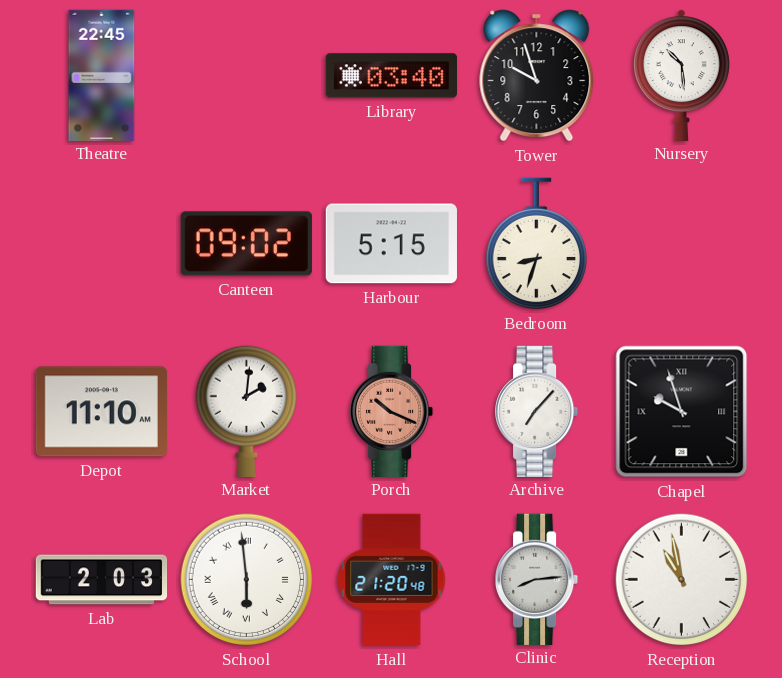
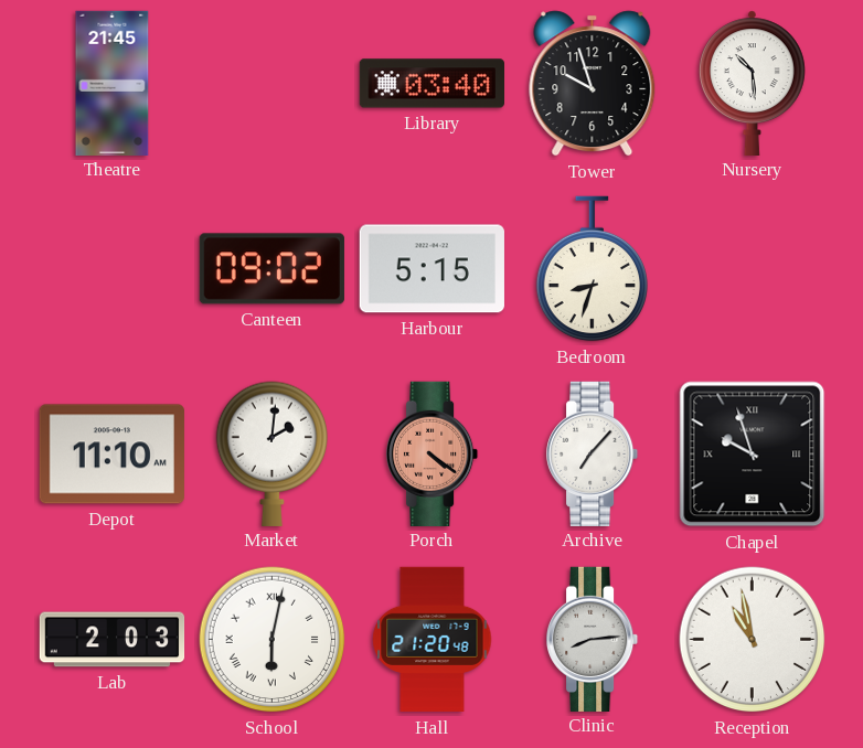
Theatre: 22:45 -> 21:45 (113, 83)
Porch: 10:19 -> 4:21 (434, 453)
School: 5:59 -> 6:02 (273, 640)
